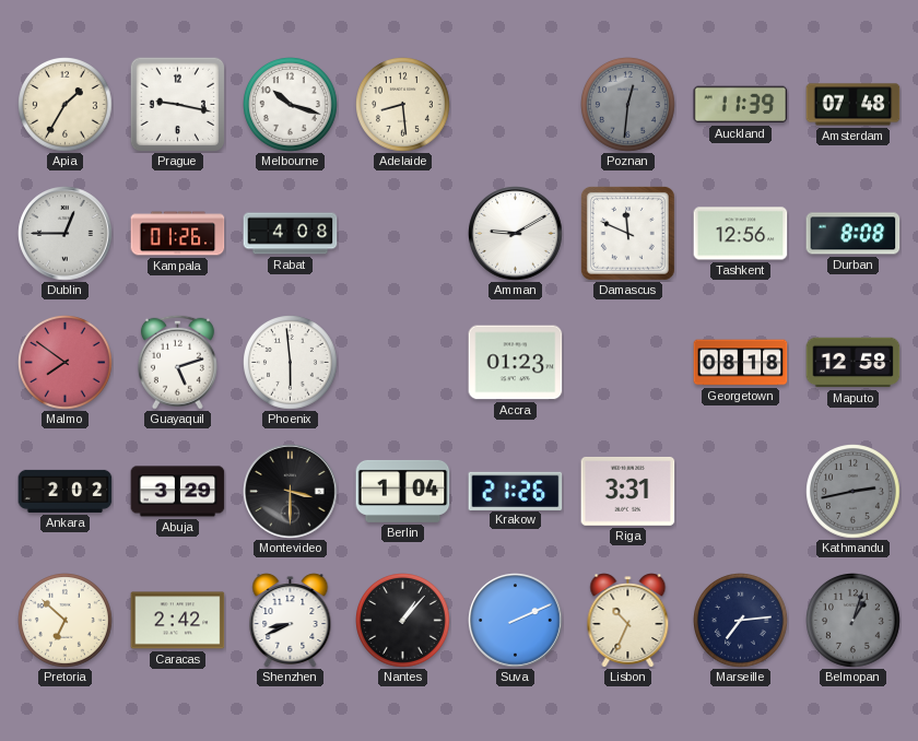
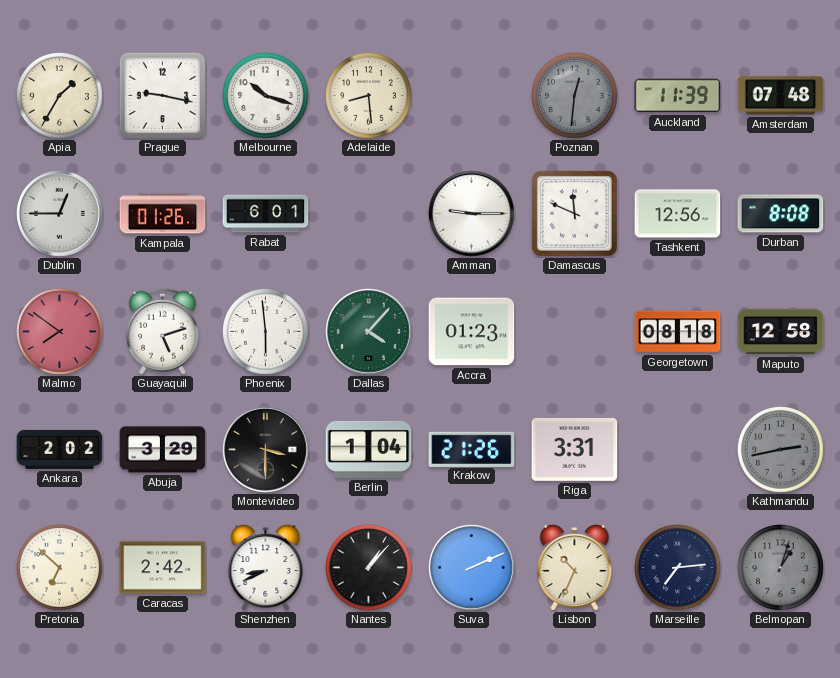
Rabat: 4:08 -> 6:01 (266, 214)
Amman: 9:10 -> 9:15 (472, 214)
Dallas: none -> 4:07 (369, 332)
